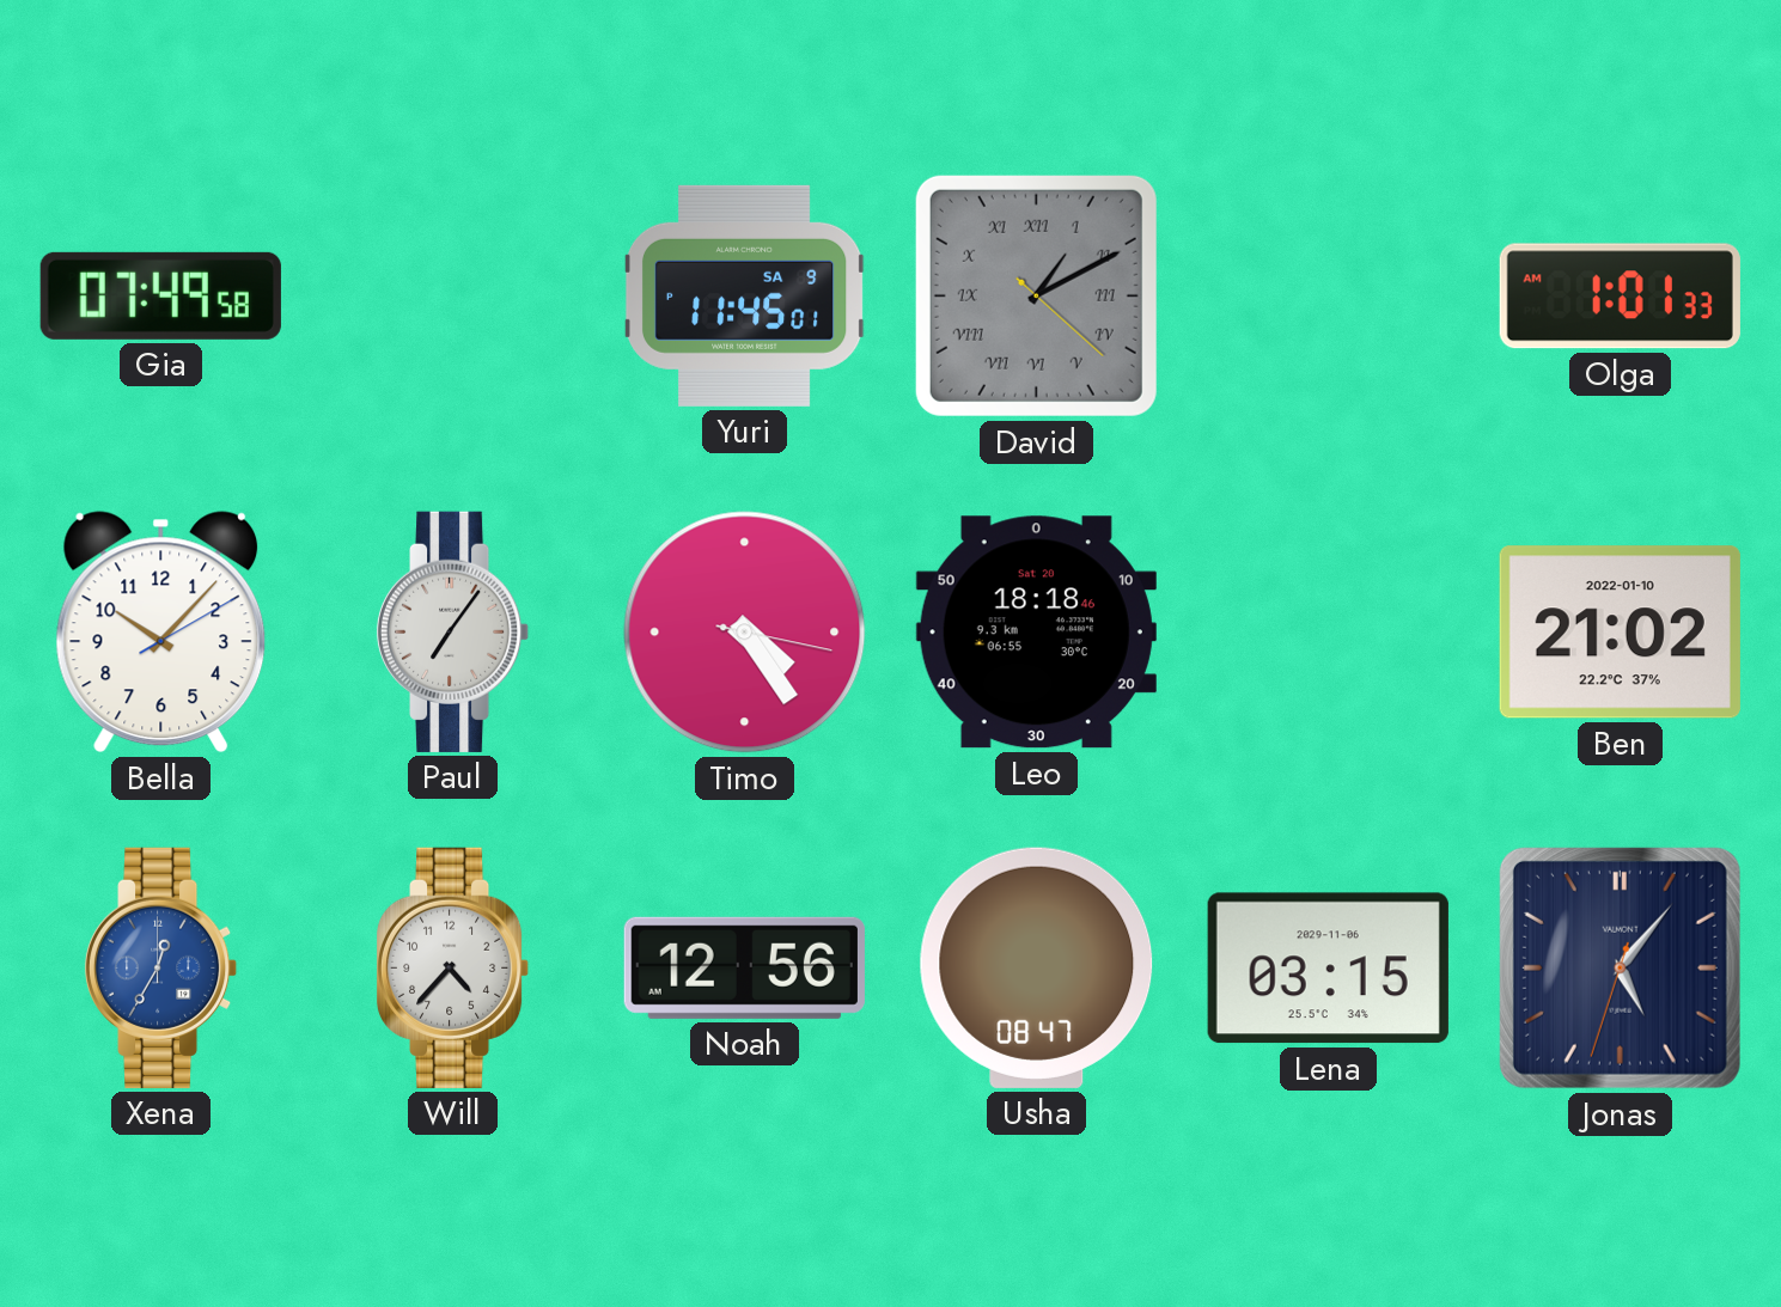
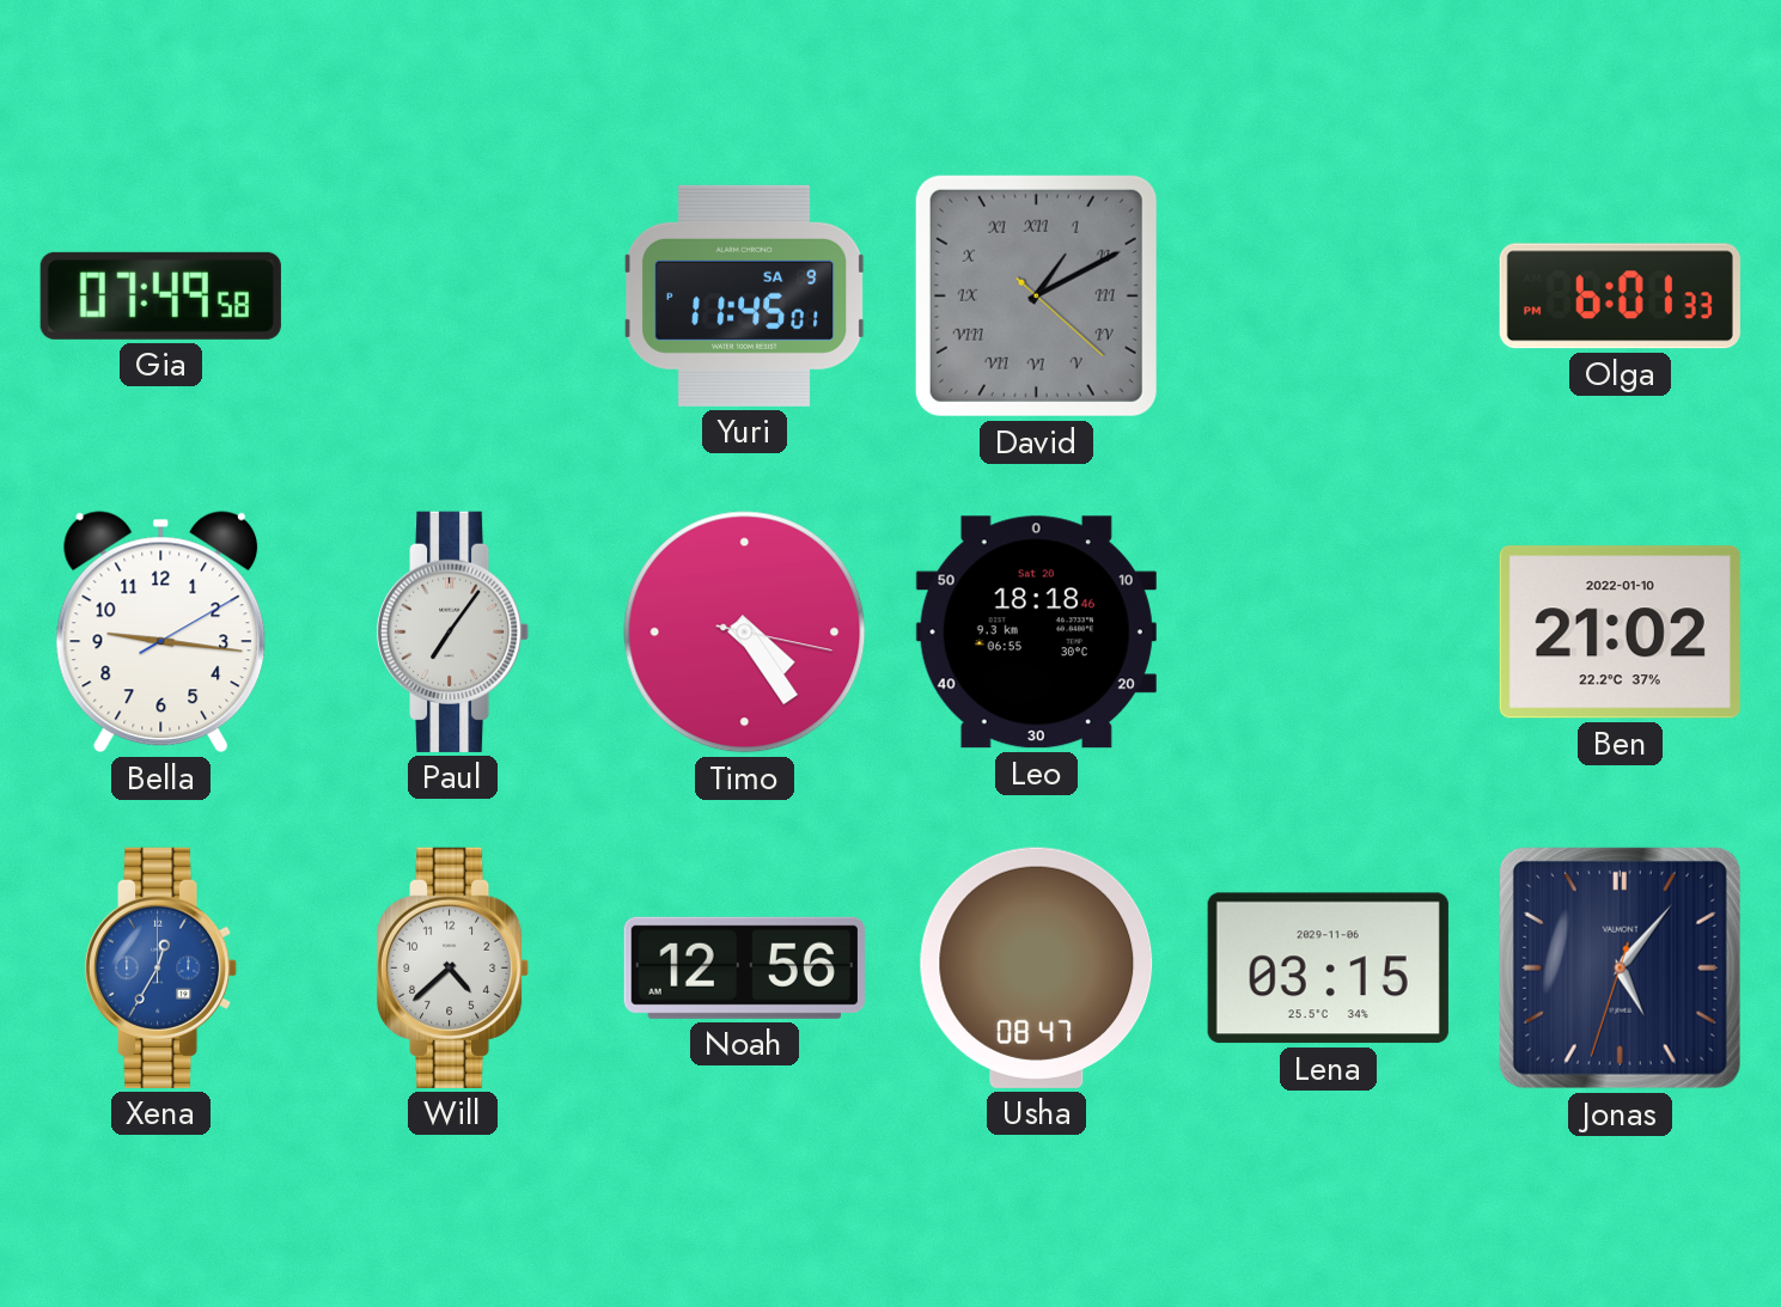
Olga: 1:01 -> 6:01 (1620, 297)
Bella: 10:07 -> 9:16 (161, 633)
Will: 4:37 -> 4:38 (453, 967)
